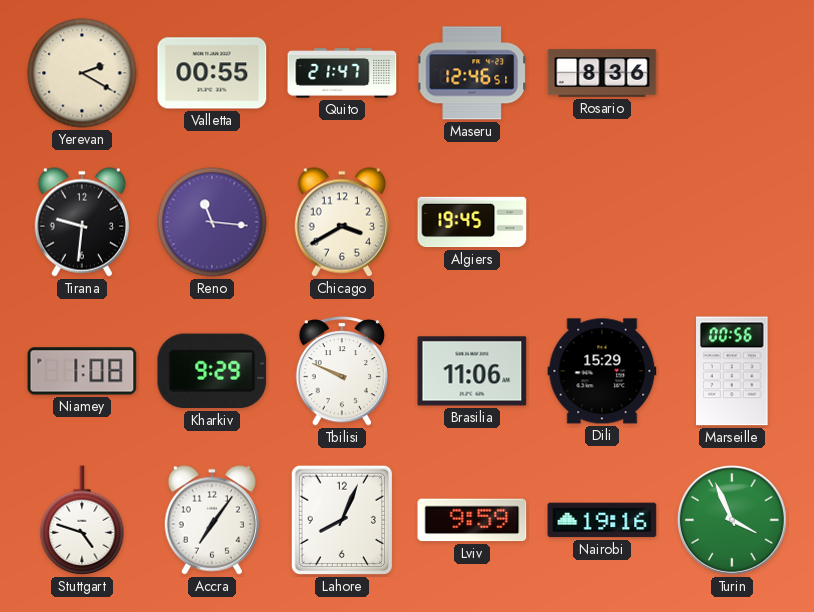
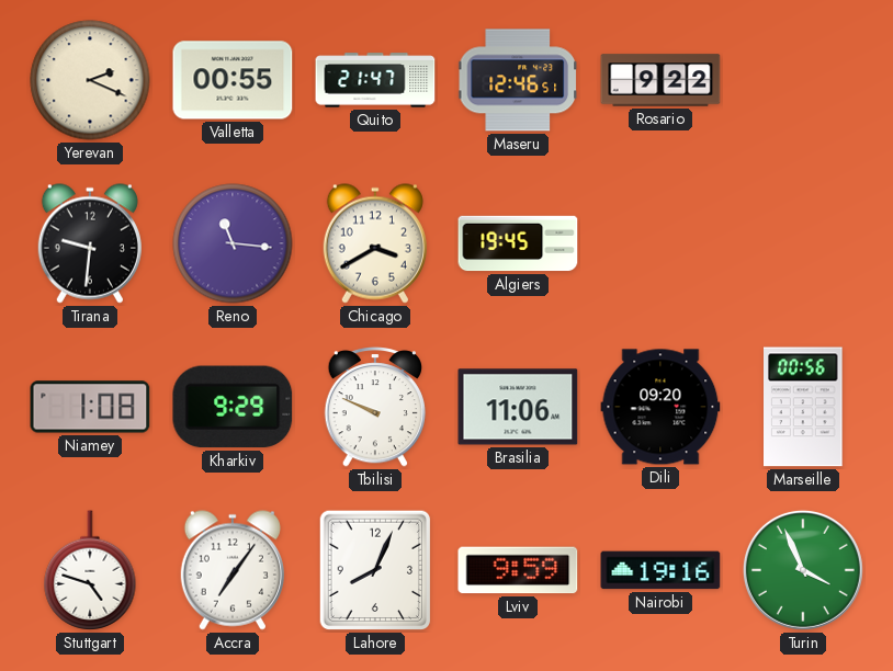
Yerevan: 2:20 -> 2:19 (90, 80)
Rosario: 8:36 -> 9:22 (660, 80)
Dili: 15:29 -> 09:20 (660, 407)
